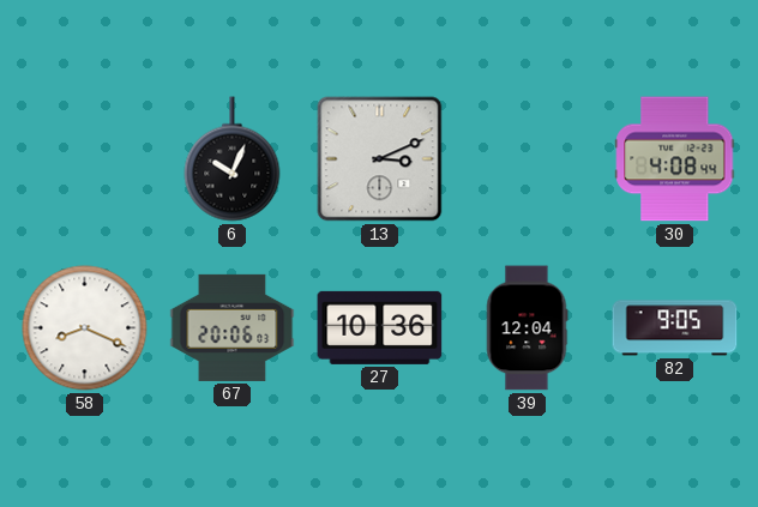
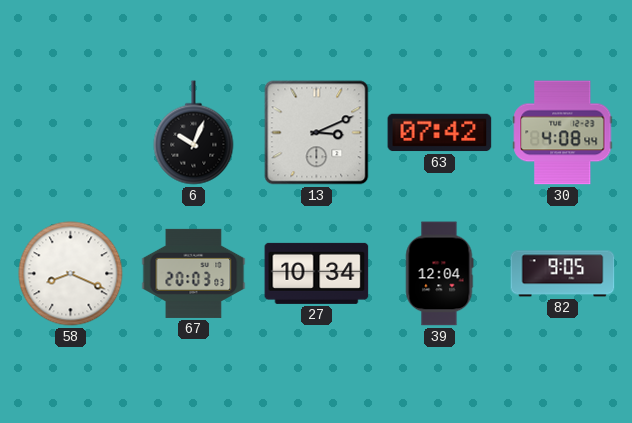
63: none -> 07:42 (440, 133)
67: 20:06 -> 20:03 (194, 273)
27: 10:36 -> 10:34 (317, 273)
